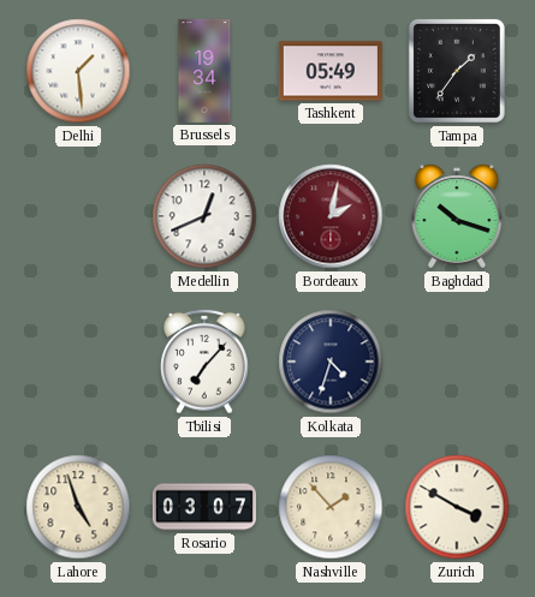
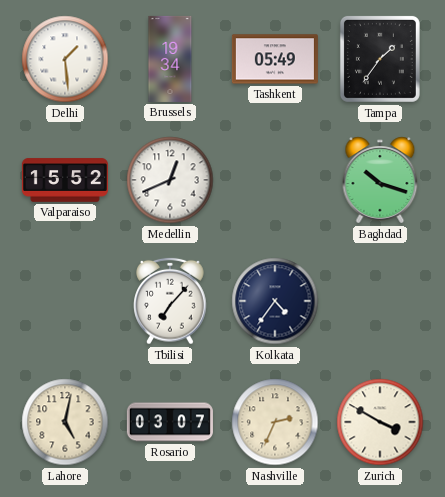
Valparaiso: none -> 15:52 (65, 180)
Bordeaux: 2:02 -> none (331, 216)
Kolkata: 4:33 -> 4:36 (275, 301)
Lahore: 4:57 -> 5:02 (65, 422)
Nashville: 1:53 -> 2:34 (275, 422)
